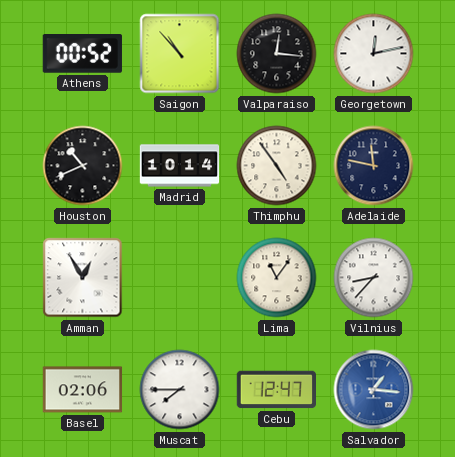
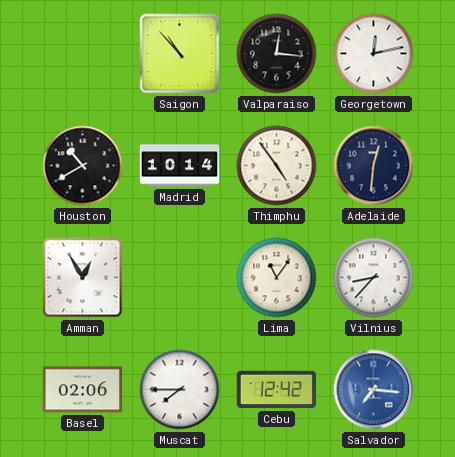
Athens: 00:52 -> none (82, 54)
Houston: 10:41 -> 10:40 (83, 166)
Adelaide: 11:47 -> 12:31 (374, 166)
Cebu: 12:47 -> 12:42 (277, 390)
Salvador: 1:16 -> 7:16 (374, 390)
